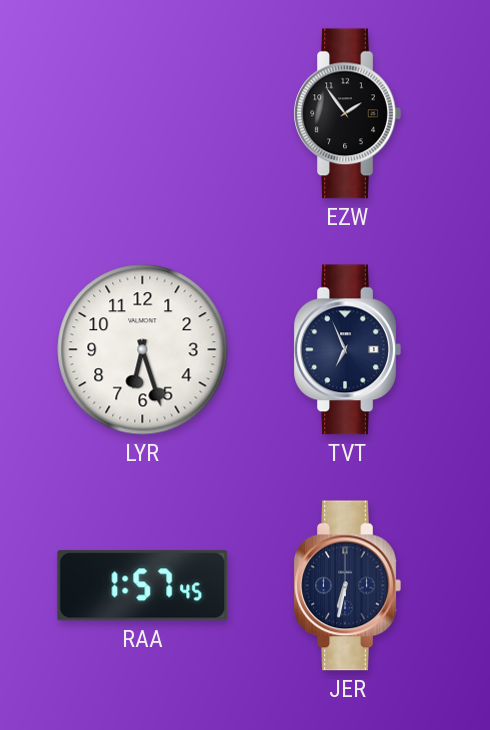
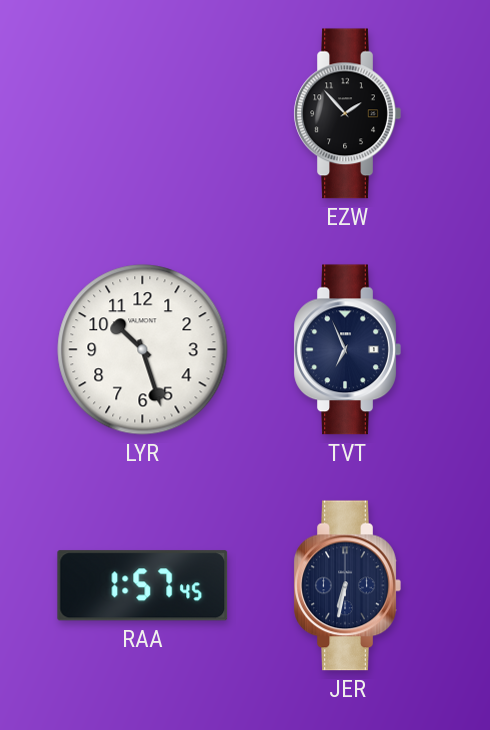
EZW: 1:54 -> 1:53 (347, 114)
LYR: 6:27 -> 10:27 (143, 350)
